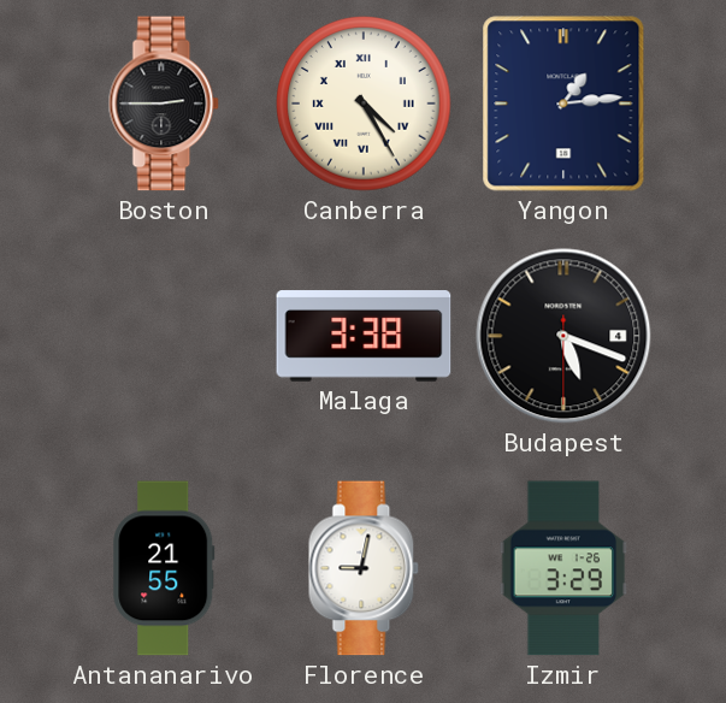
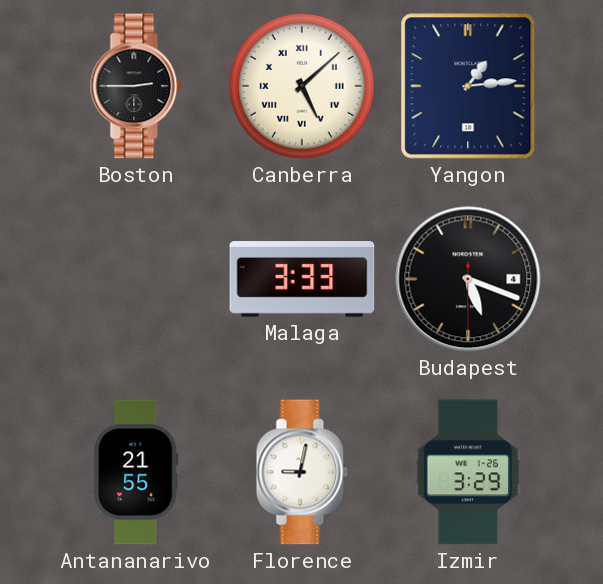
Canberra: 4:25 -> 5:08 (302, 86)
Malaga: 3:38 -> 3:33 (302, 279)
